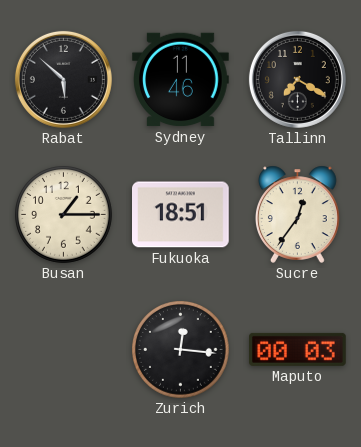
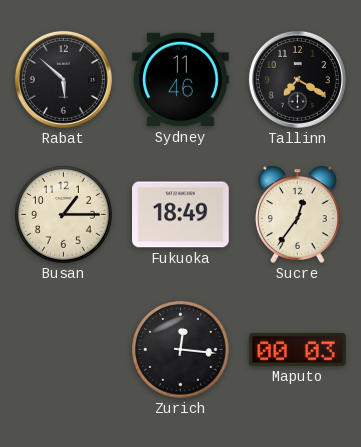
Fukuoka: 18:51 -> 18:49 (181, 215)
